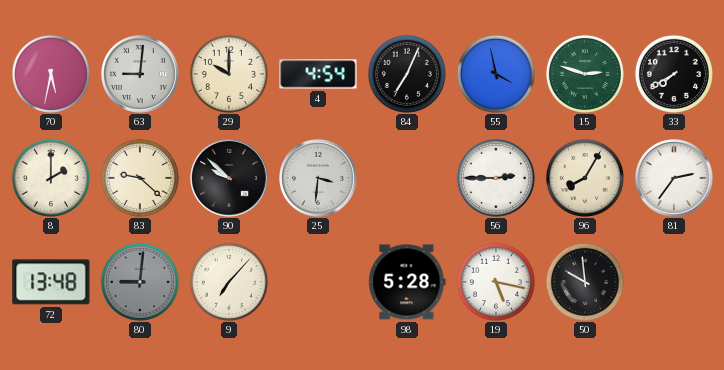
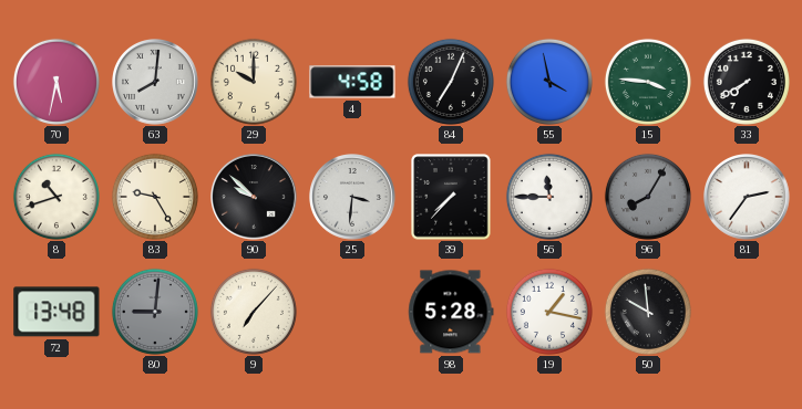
63: 9:01 -> 8:01 (155, 82)
4: 4:54 -> 4:58 (352, 82)
15: 2:48 -> 3:46 (648, 82)
8: 2:00 -> 10:42 (56, 197)
83: 9:22 -> 9:25 (155, 197)
39: none -> 7:37 (451, 197)
56: 2:45 -> 11:45 (549, 197)
96 dial: cream -> grey (648, 197)
19: 5:17 -> 1:17 (549, 312)
